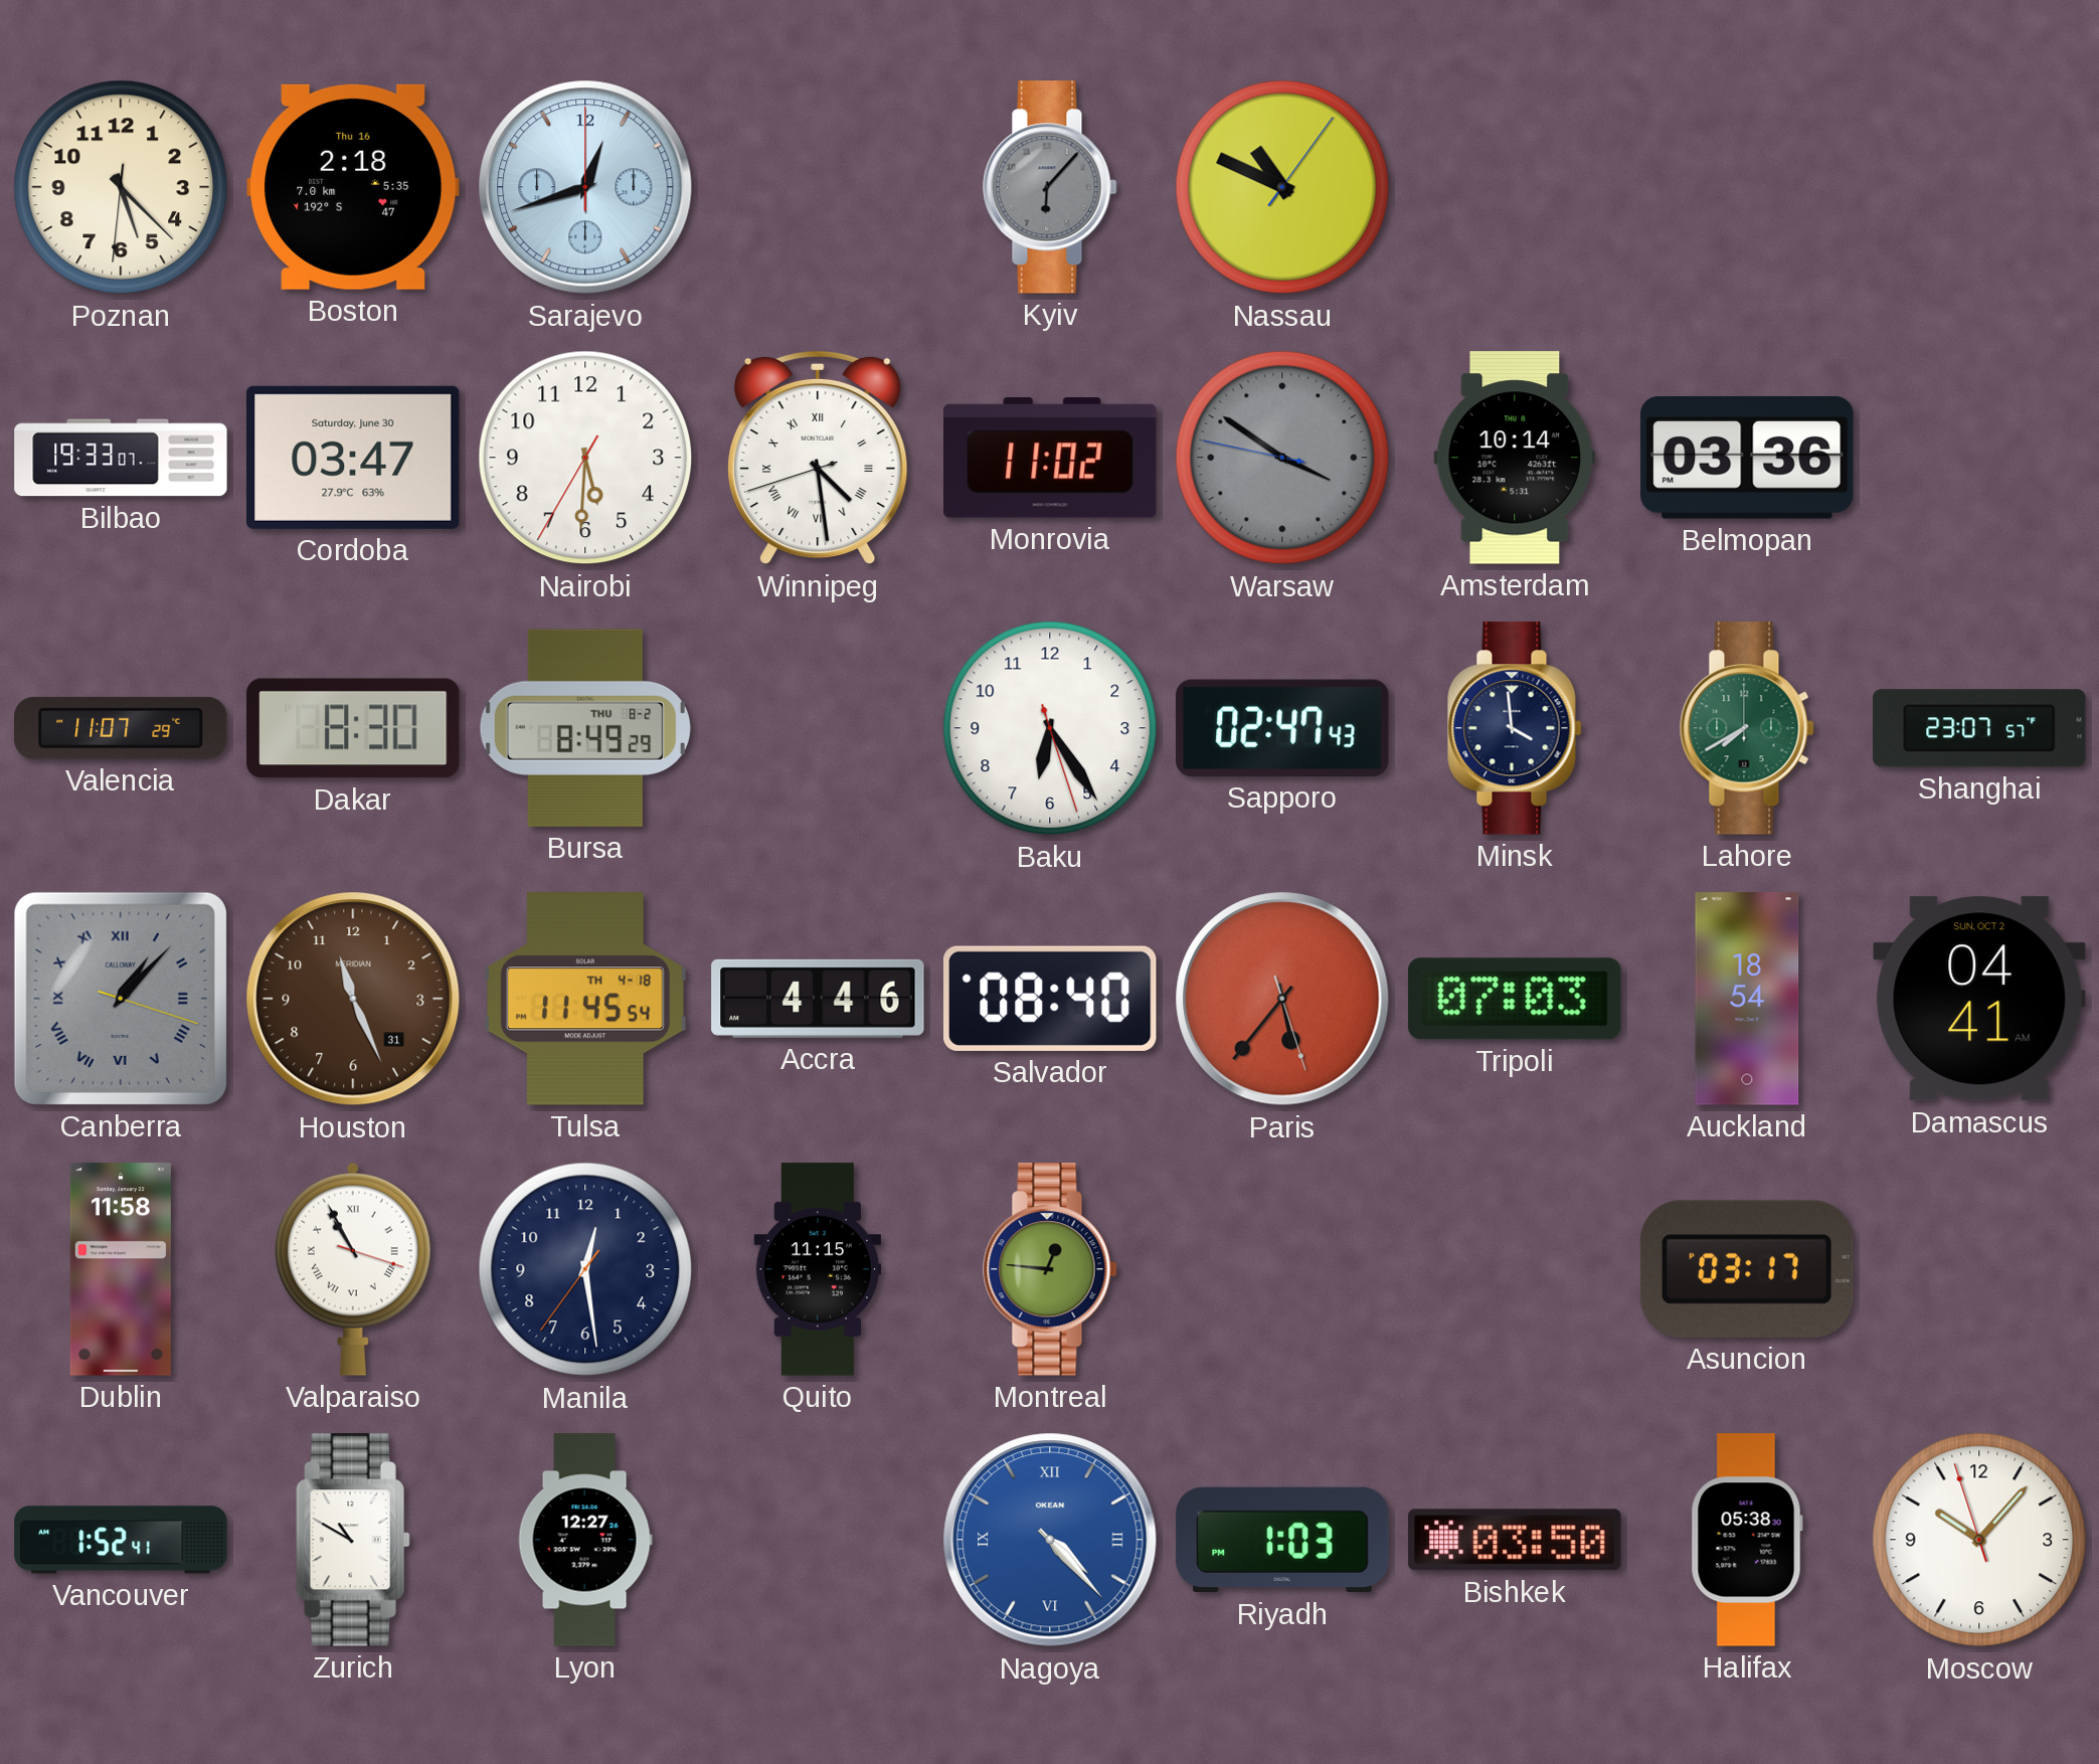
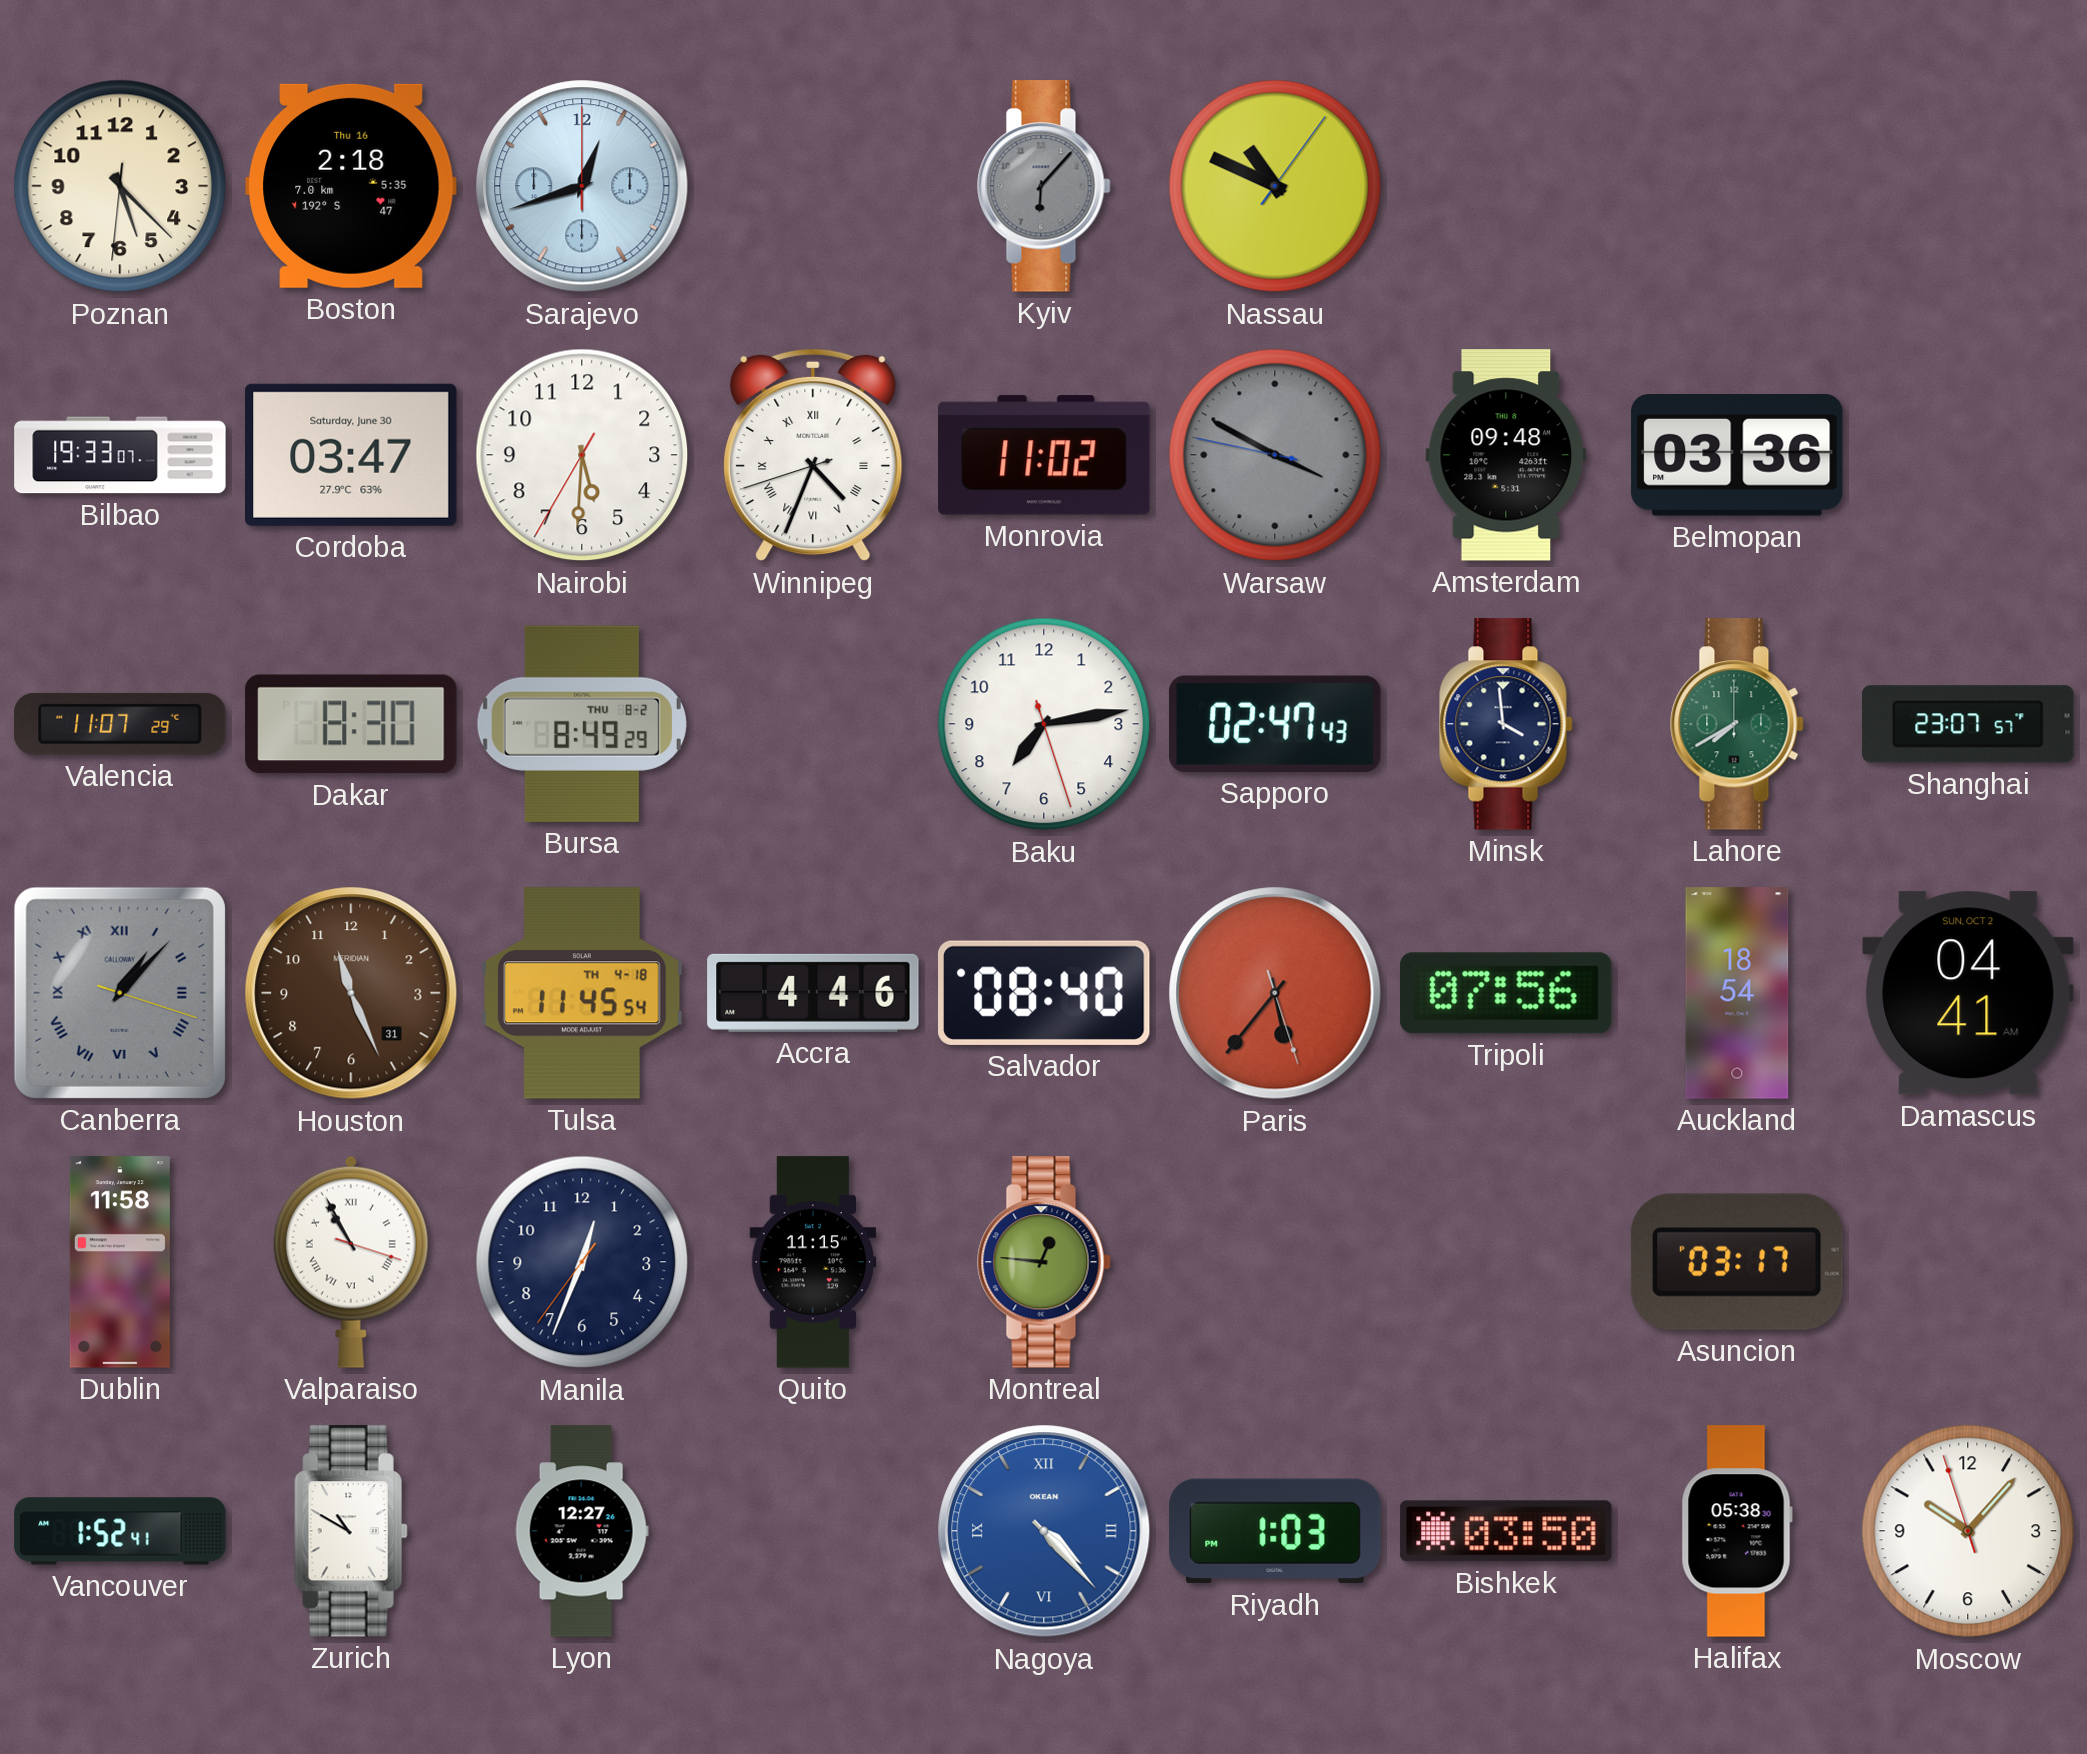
Winnipeg: 4:28 -> 4:33 (813, 455)
Warsaw: 3:50 -> 3:49 (1275, 455)
Amsterdam: 10:14 -> 09:48 (1506, 455)
Baku: 6:24 -> 7:13 (1044, 724)
Tripoli: 07:03 -> 07:56 (1506, 993)
Manila: 12:28 -> 12:33 (582, 1262)
